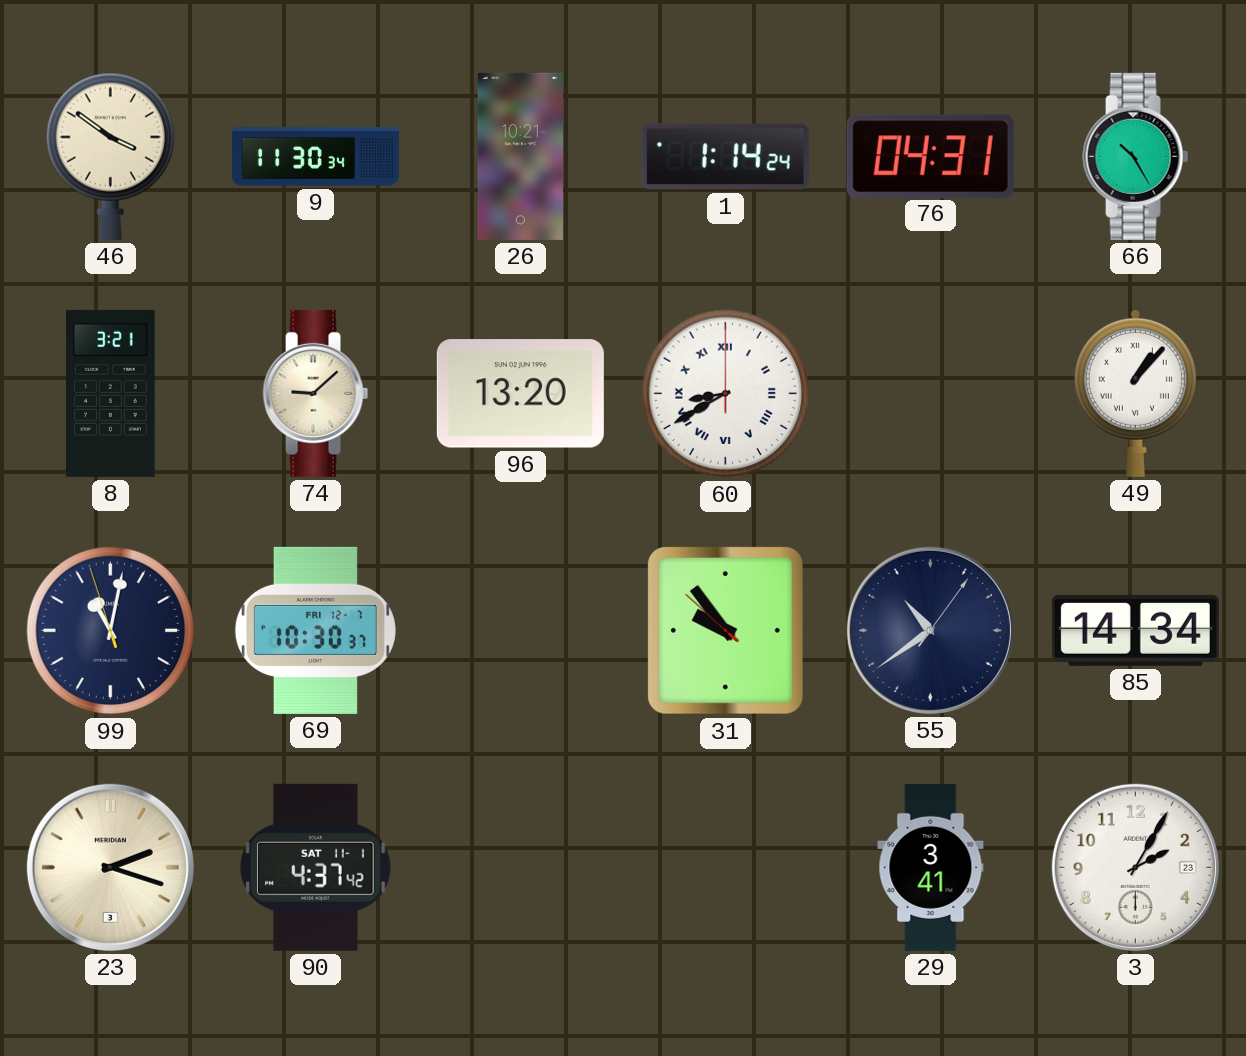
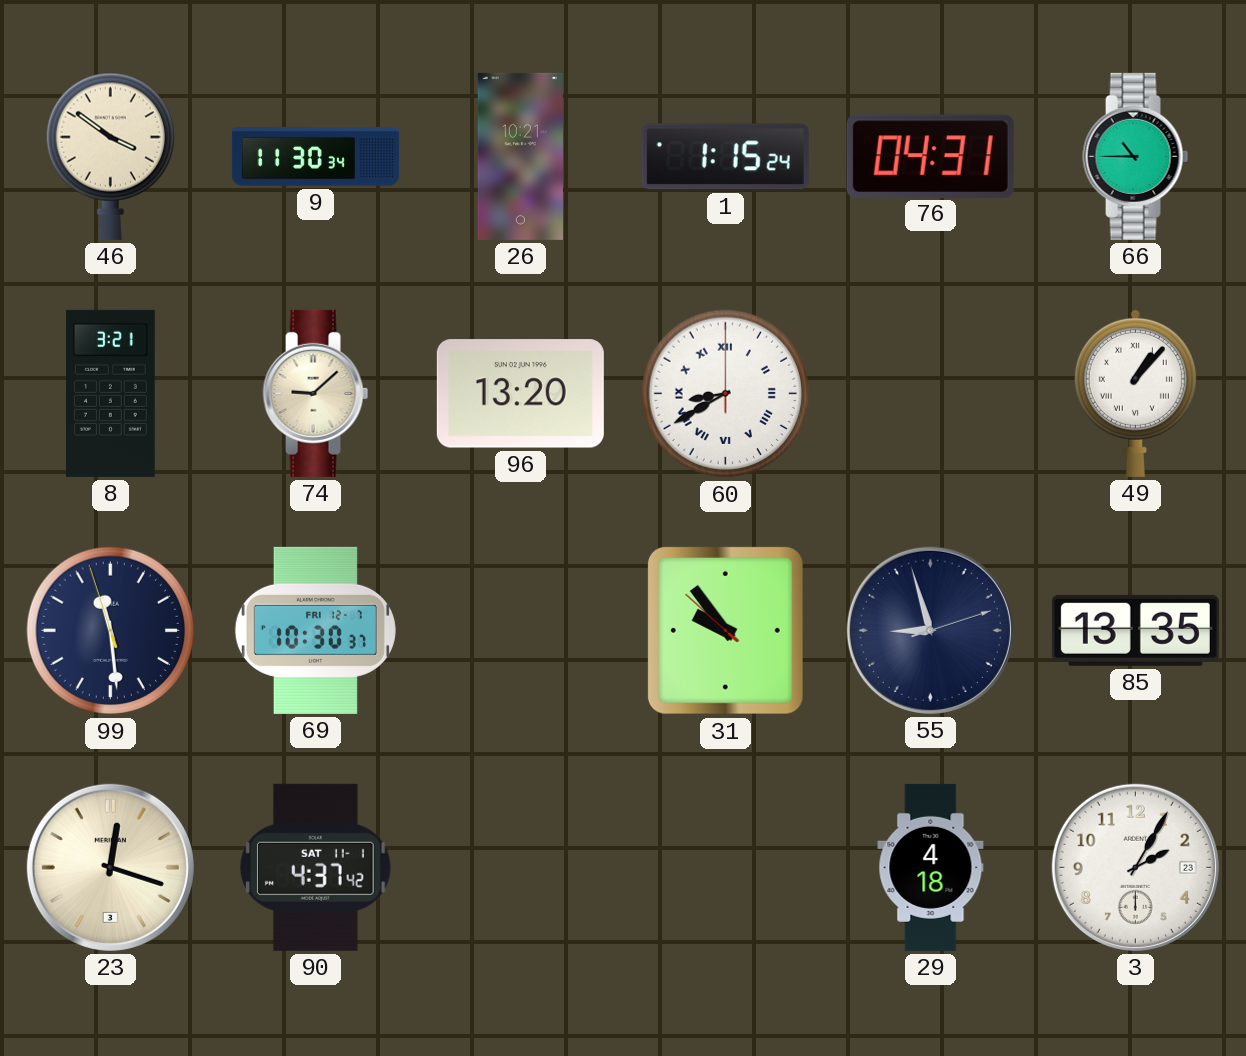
1: 1:14 -> 1:15 (725, 157)
66: 10:25 -> 10:45 (1136, 156)
99: 11:01 -> 11:28 (111, 631)
55: 10:39 -> 8:57 (930, 630)
85: 14:34 -> 13:35 (1135, 630)
23: 2:18 -> 12:18 (110, 867)
29: 3:41 -> 4:18 (931, 867)
